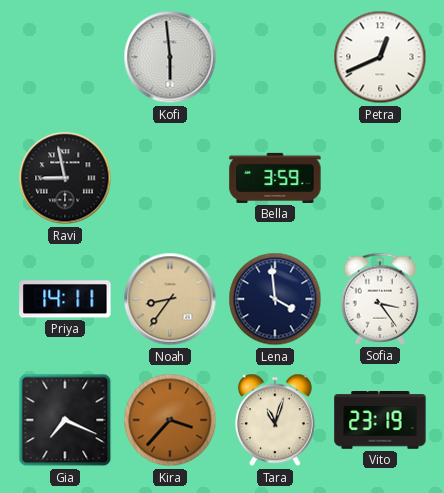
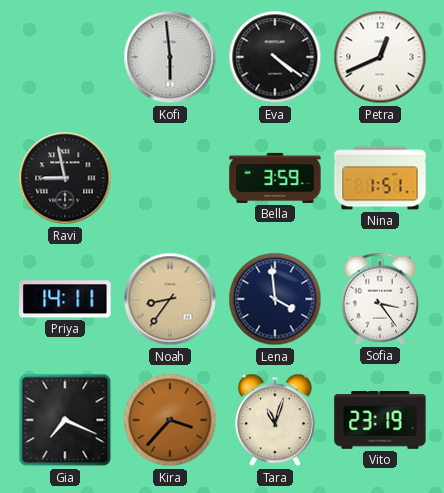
Eva: none -> 4:21 (275, 57)
Nina: none -> 1:51 (380, 178)
